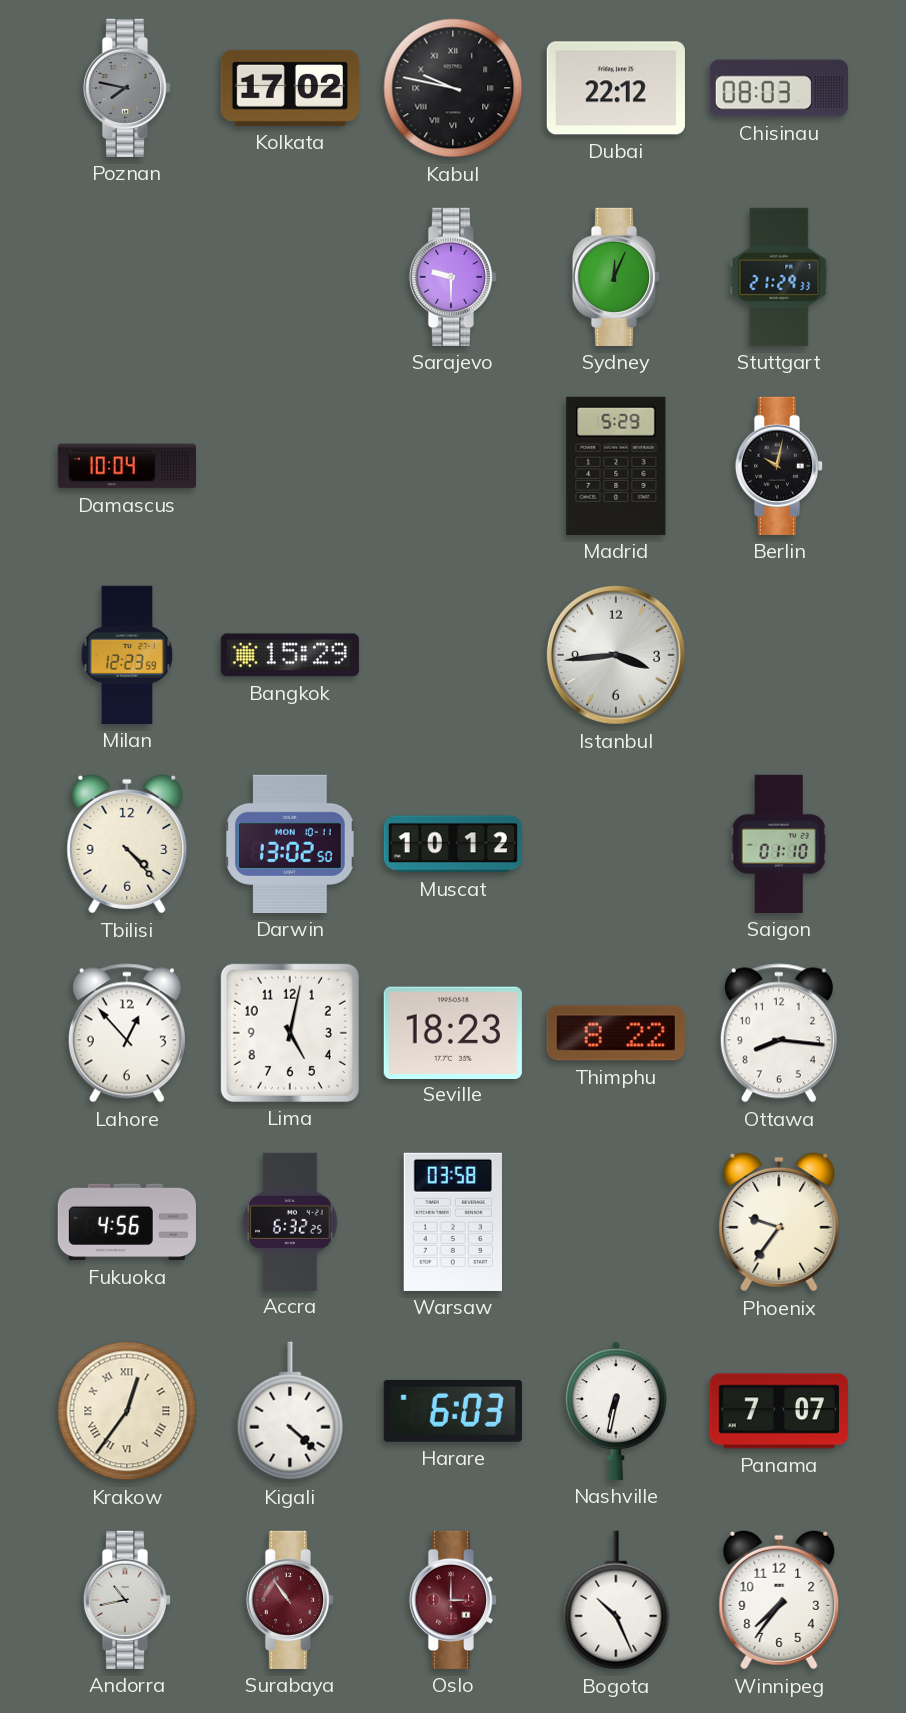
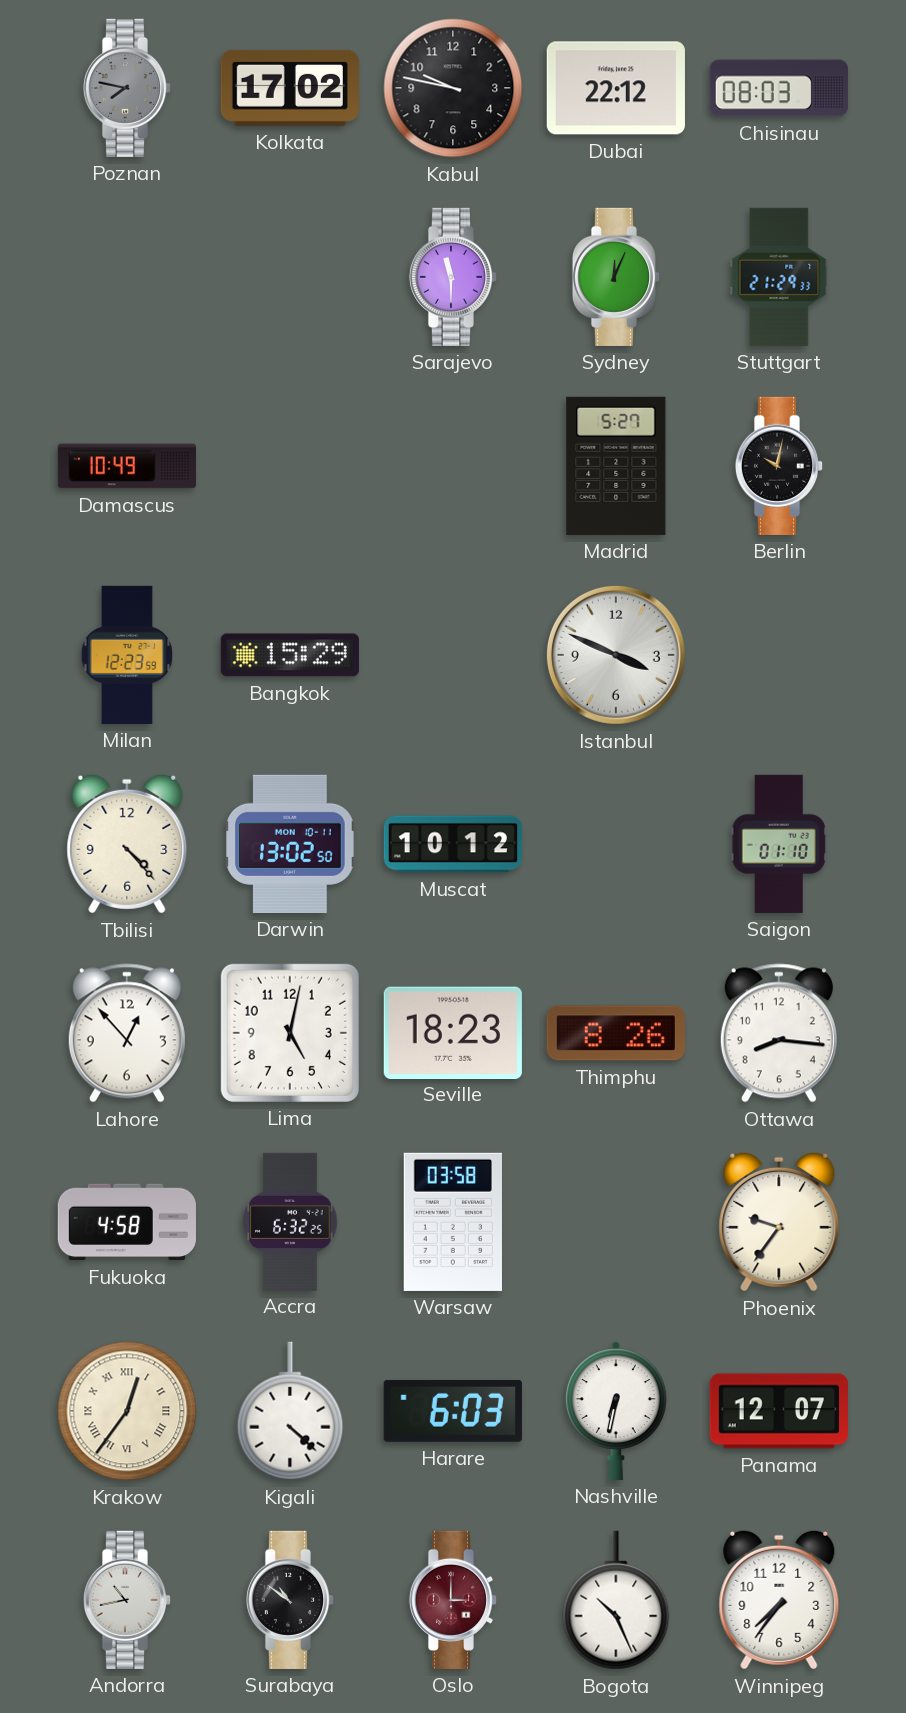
Kabul numerals: Roman -> Arabic (453, 88)
Sarajevo: 9:30 -> 11:30 (453, 277)
Damascus: 10:04 -> 10:49 (127, 466)
Madrid: 5:29 -> 5:27 (616, 466)
Istanbul: 3:44 -> 3:49 (616, 655)
Thimphu: 8:22 -> 8:26 (616, 1033)
Fukuoka: 4:56 -> 4:58 (127, 1222)
Panama: 7:07 -> 12:07 (779, 1411)
Surabaya: 10:54 -> 10:51 (290, 1600)
Surabaya dial: burgundy -> black (290, 1600)
